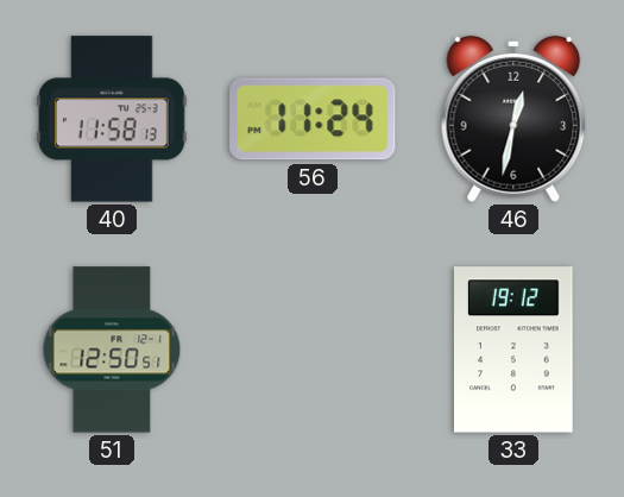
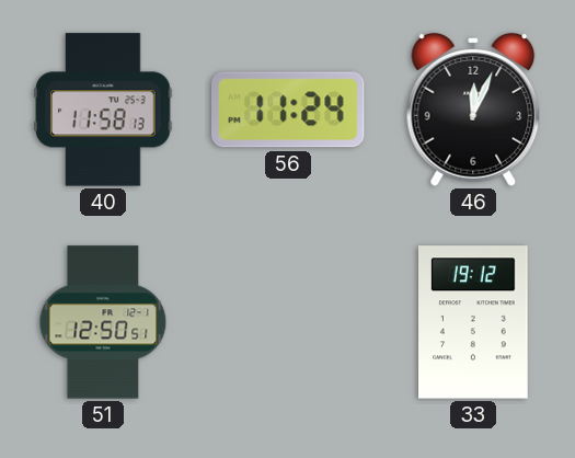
46: 12:32 -> 12:04 (473, 110)
